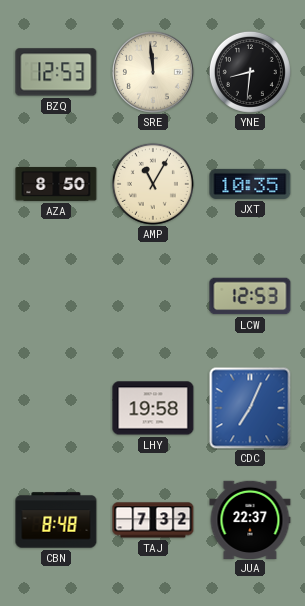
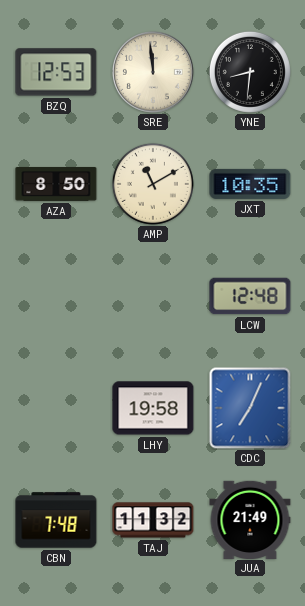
AMP: 11:05 -> 11:10 (153, 184)
LCW: 12:53 -> 12:48 (250, 296)
CBN: 8:48 -> 7:48 (56, 520)
TAJ: 7:32 -> 11:32 (153, 520)
JUA: 22:37 -> 21:49 (250, 519)
